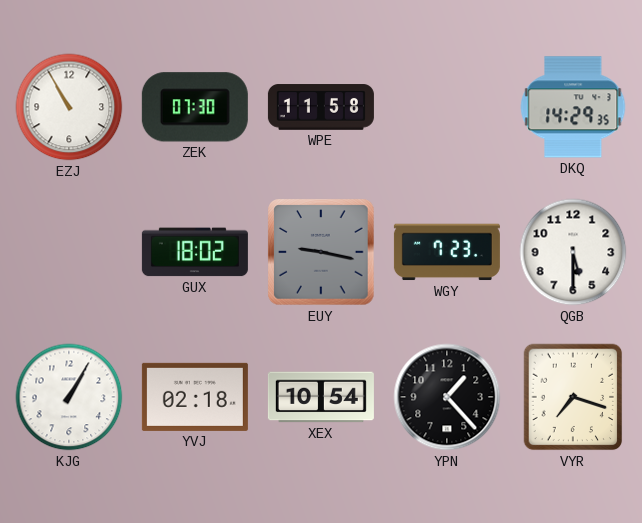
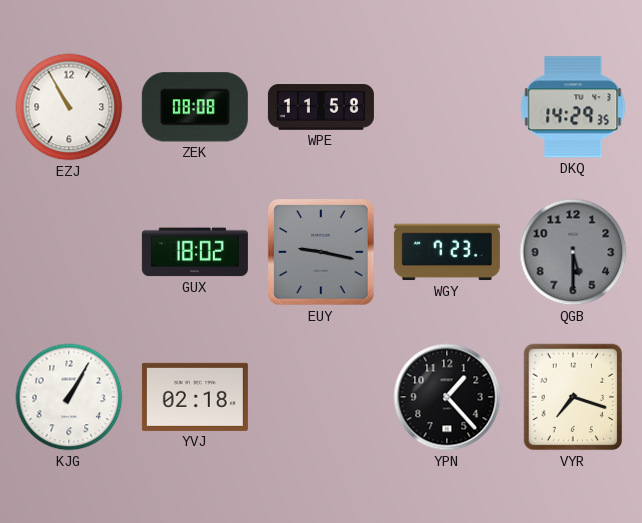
ZEK: 07:30 -> 08:08 (195, 107)
QGB dial: white -> grey (573, 252)
XEX: 10:54 -> none (321, 397)
